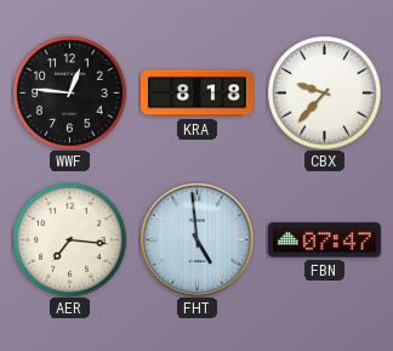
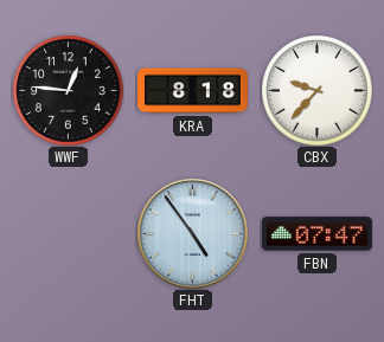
AER: 7:16 -> none (69, 239)
FHT: 4:59 -> 4:54 (193, 234)
